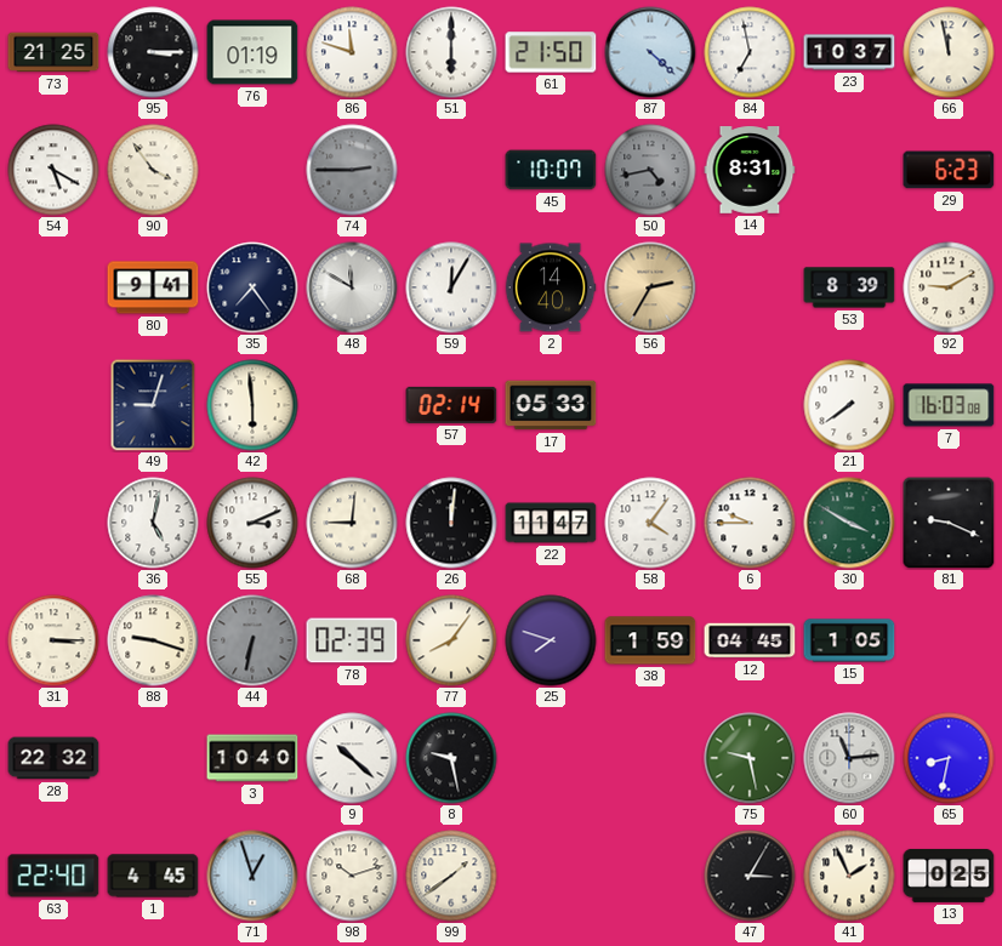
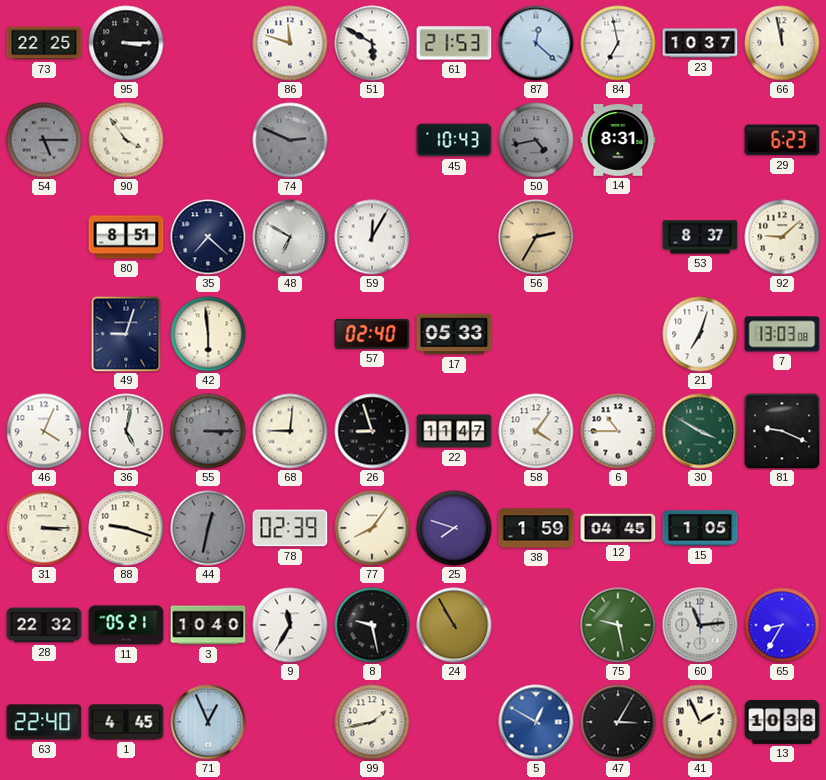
73: 21:25 -> 22:25 (44, 43)
76: 01:19 -> none (252, 52)
51: 6:00 -> 5:50 (372, 43)
61: 21:50 -> 21:53 (454, 43)
87: 4:22 -> 12:22 (536, 43)
54: 5:20 -> 5:15 (44, 140)
54 dial: white -> grey (44, 140)
74: 2:45 -> 2:49 (290, 140)
45: 10:07 -> 10:43 (454, 140)
80: 9:41 -> 8:51 (126, 237)
35: 7:24 -> 7:22 (208, 237)
48: 11:50 -> 6:50 (290, 237)
2: 14:40 -> none (551, 287)
53: 8:39 -> 8:37 (700, 237)
92: 9:10 -> 9:08 (782, 237)
57: 02:14 -> 02:40 (372, 334)
21: 7:39 -> 7:03 (700, 334)
7: 16:03 -> 13:03 (782, 334)
46: none -> 4:04 (44, 431)
55: 3:11 -> 3:15 (208, 431)
55 dial: white -> grey (208, 431)
26: 12:01 -> 8:57 (372, 431)
6: 9:45 -> 10:45 (618, 431)
44: 6:32 -> 12:32 (208, 528)
11: none -> 05:21 (126, 625)
9: 10:22 -> 11:35 (290, 625)
24: none -> 10:55 (454, 625)
65: 8:32 -> 8:35 (782, 625)
71: 12:57 -> 12:56 (208, 722)
98: 10:12 -> none (352, 876)
99: 1:39 -> 1:43 (372, 722)
5: none -> 12:50 (536, 722)
13: 0:25 -> 10:38 (782, 722)
